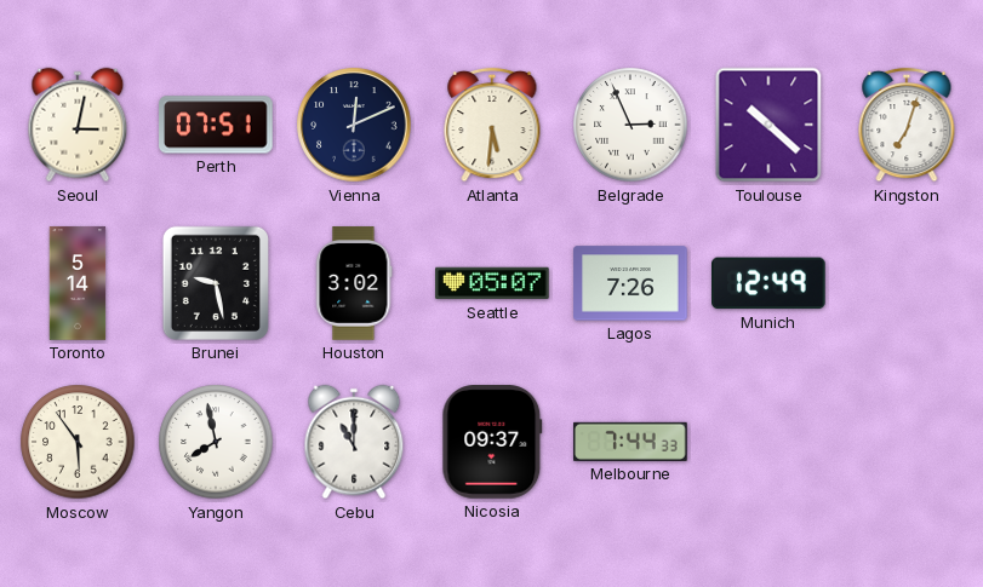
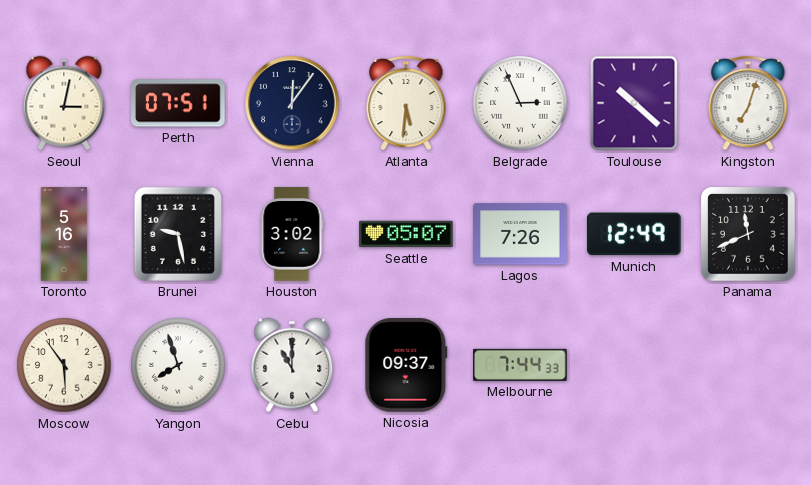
Vienna: 12:11 -> 12:06 (292, 103)
Toronto: 5:14 -> 5:16 (64, 234)
Panama: none -> 11:41 (748, 234)
Yangon: 7:58 -> 7:57 (178, 365)
